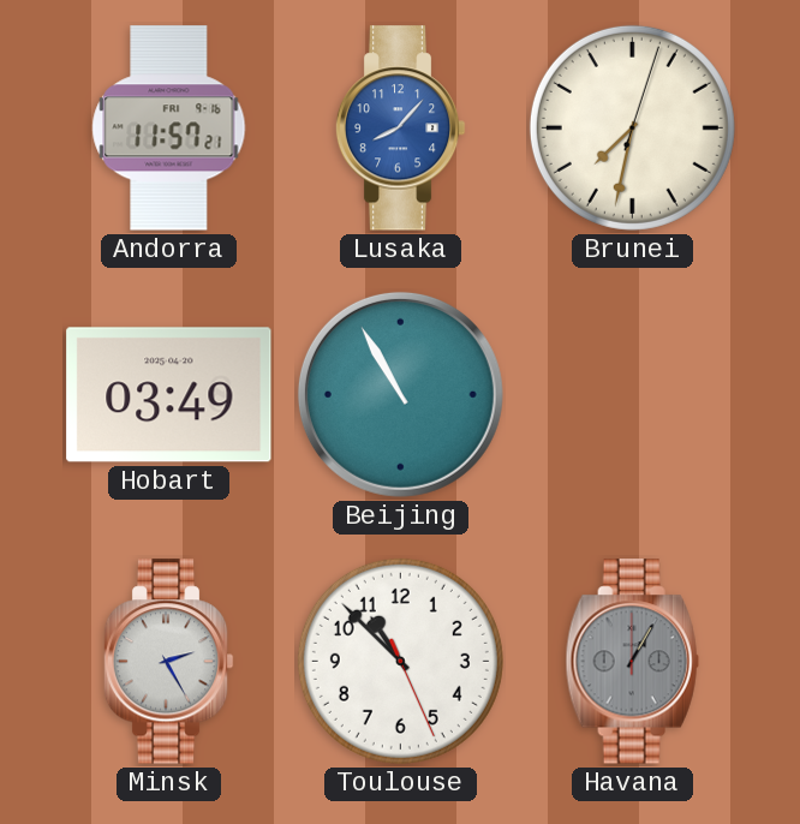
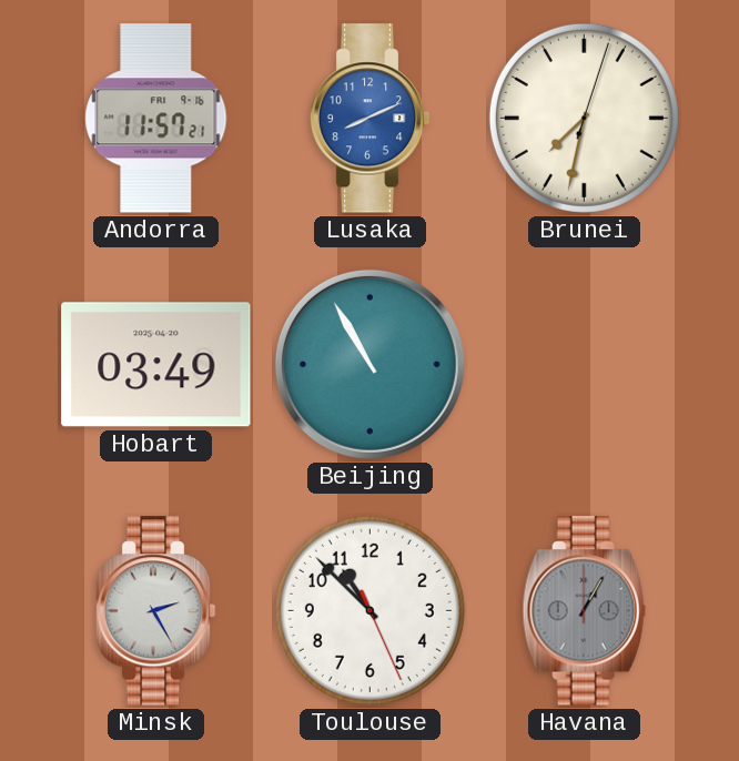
Lusaka: 8:07 -> 8:11 (369, 119)
